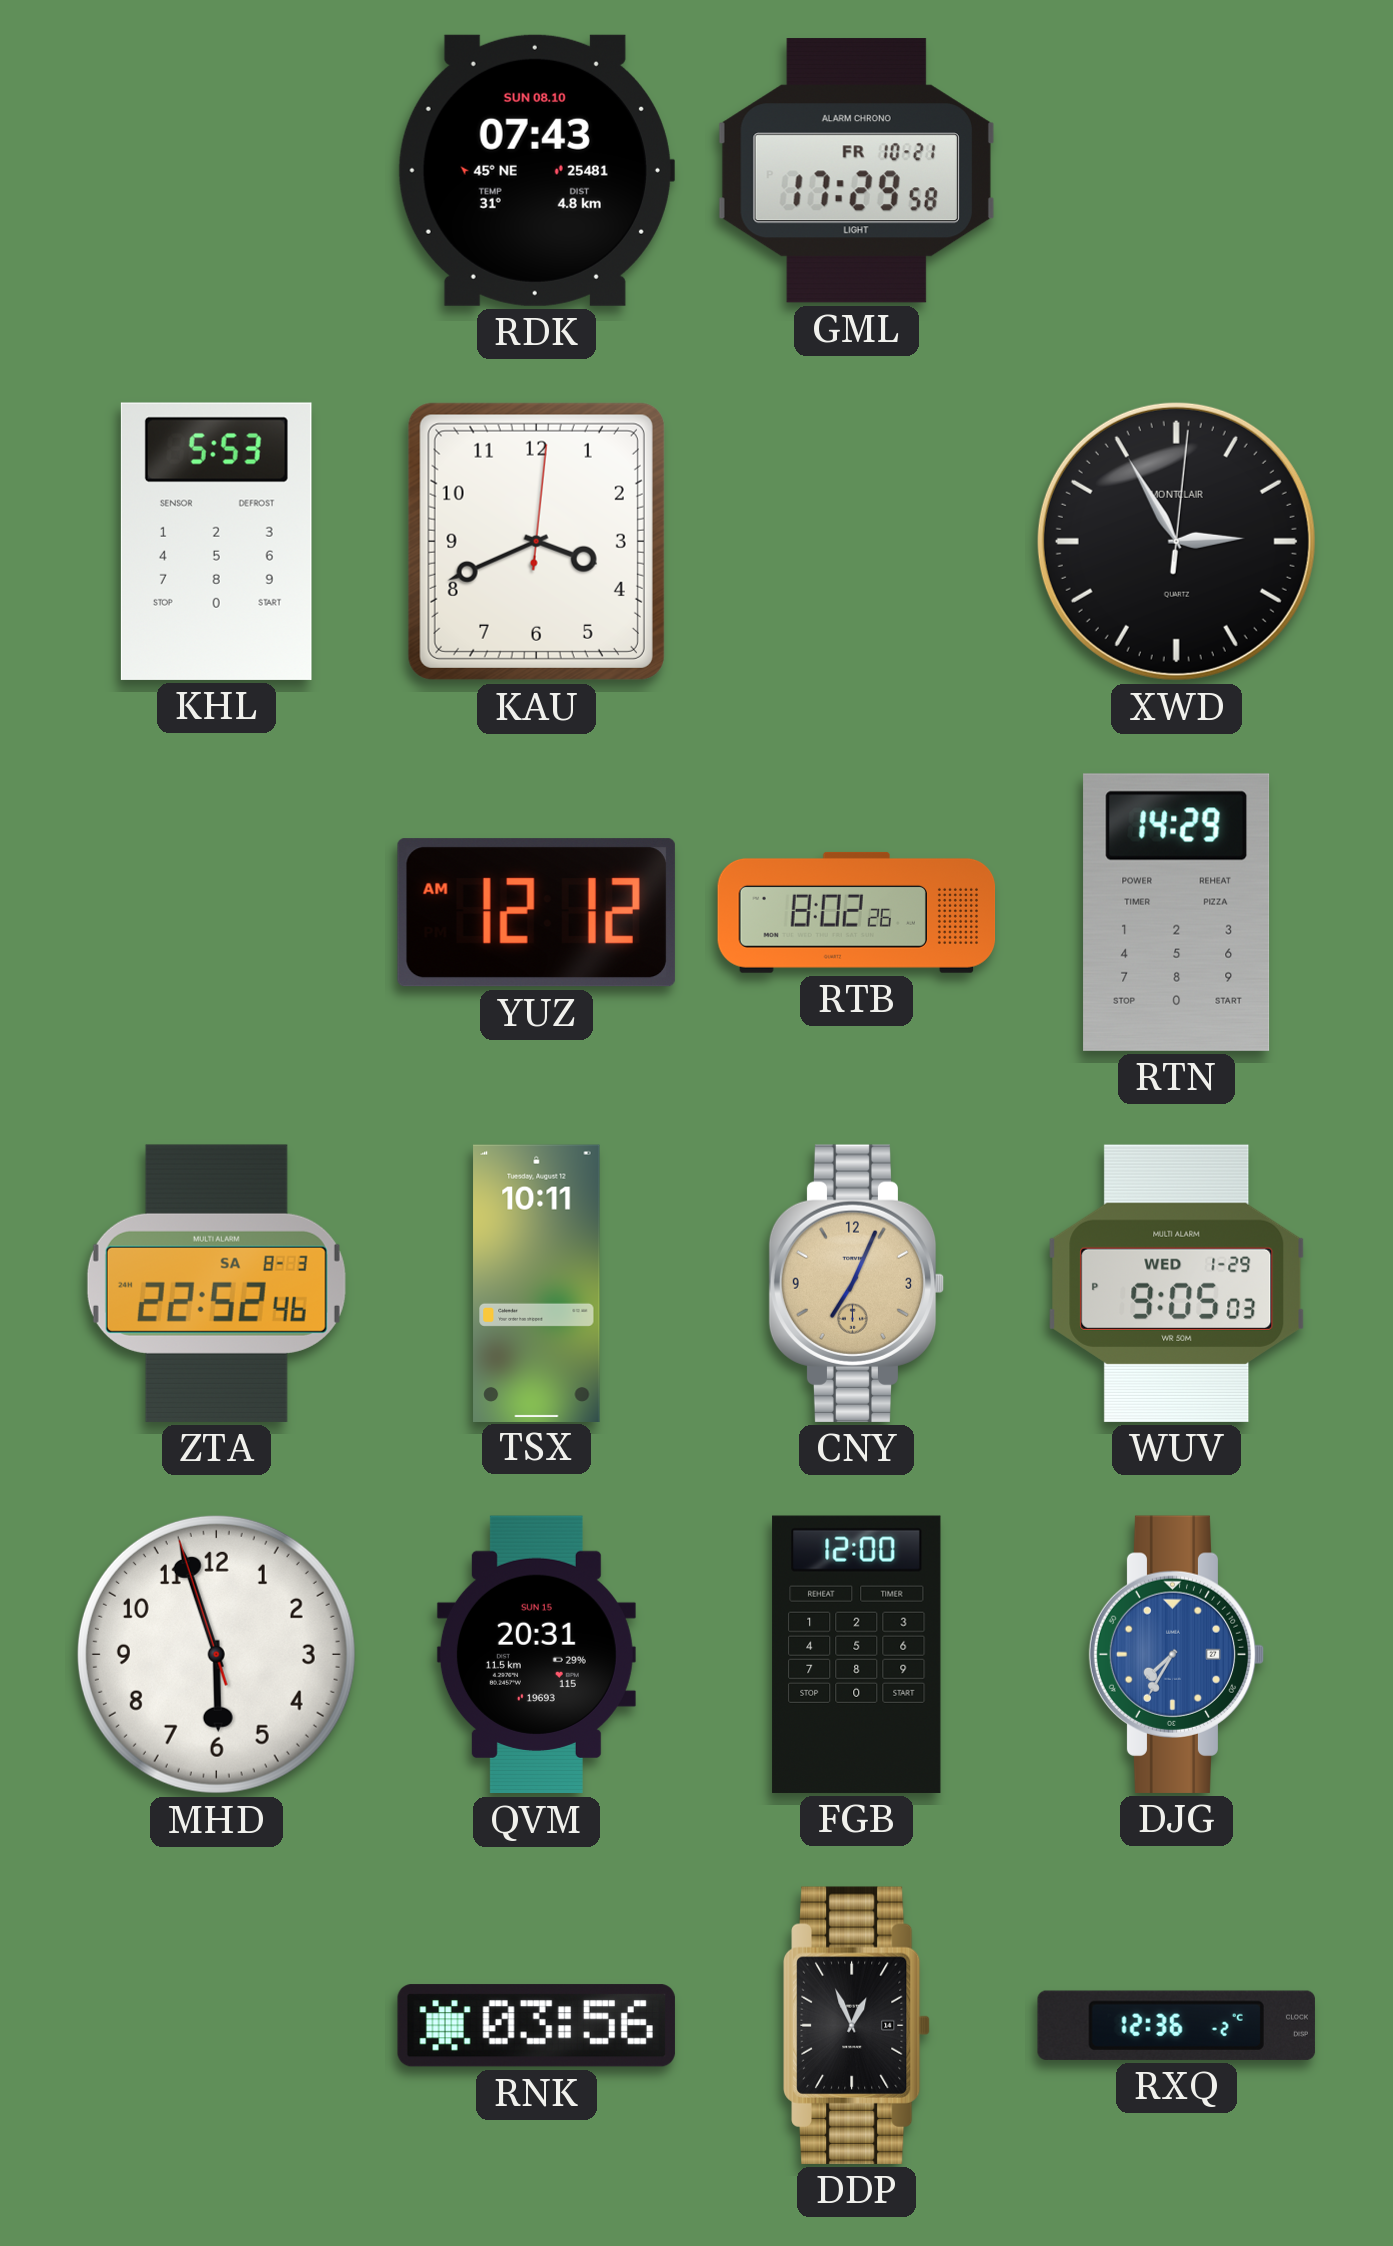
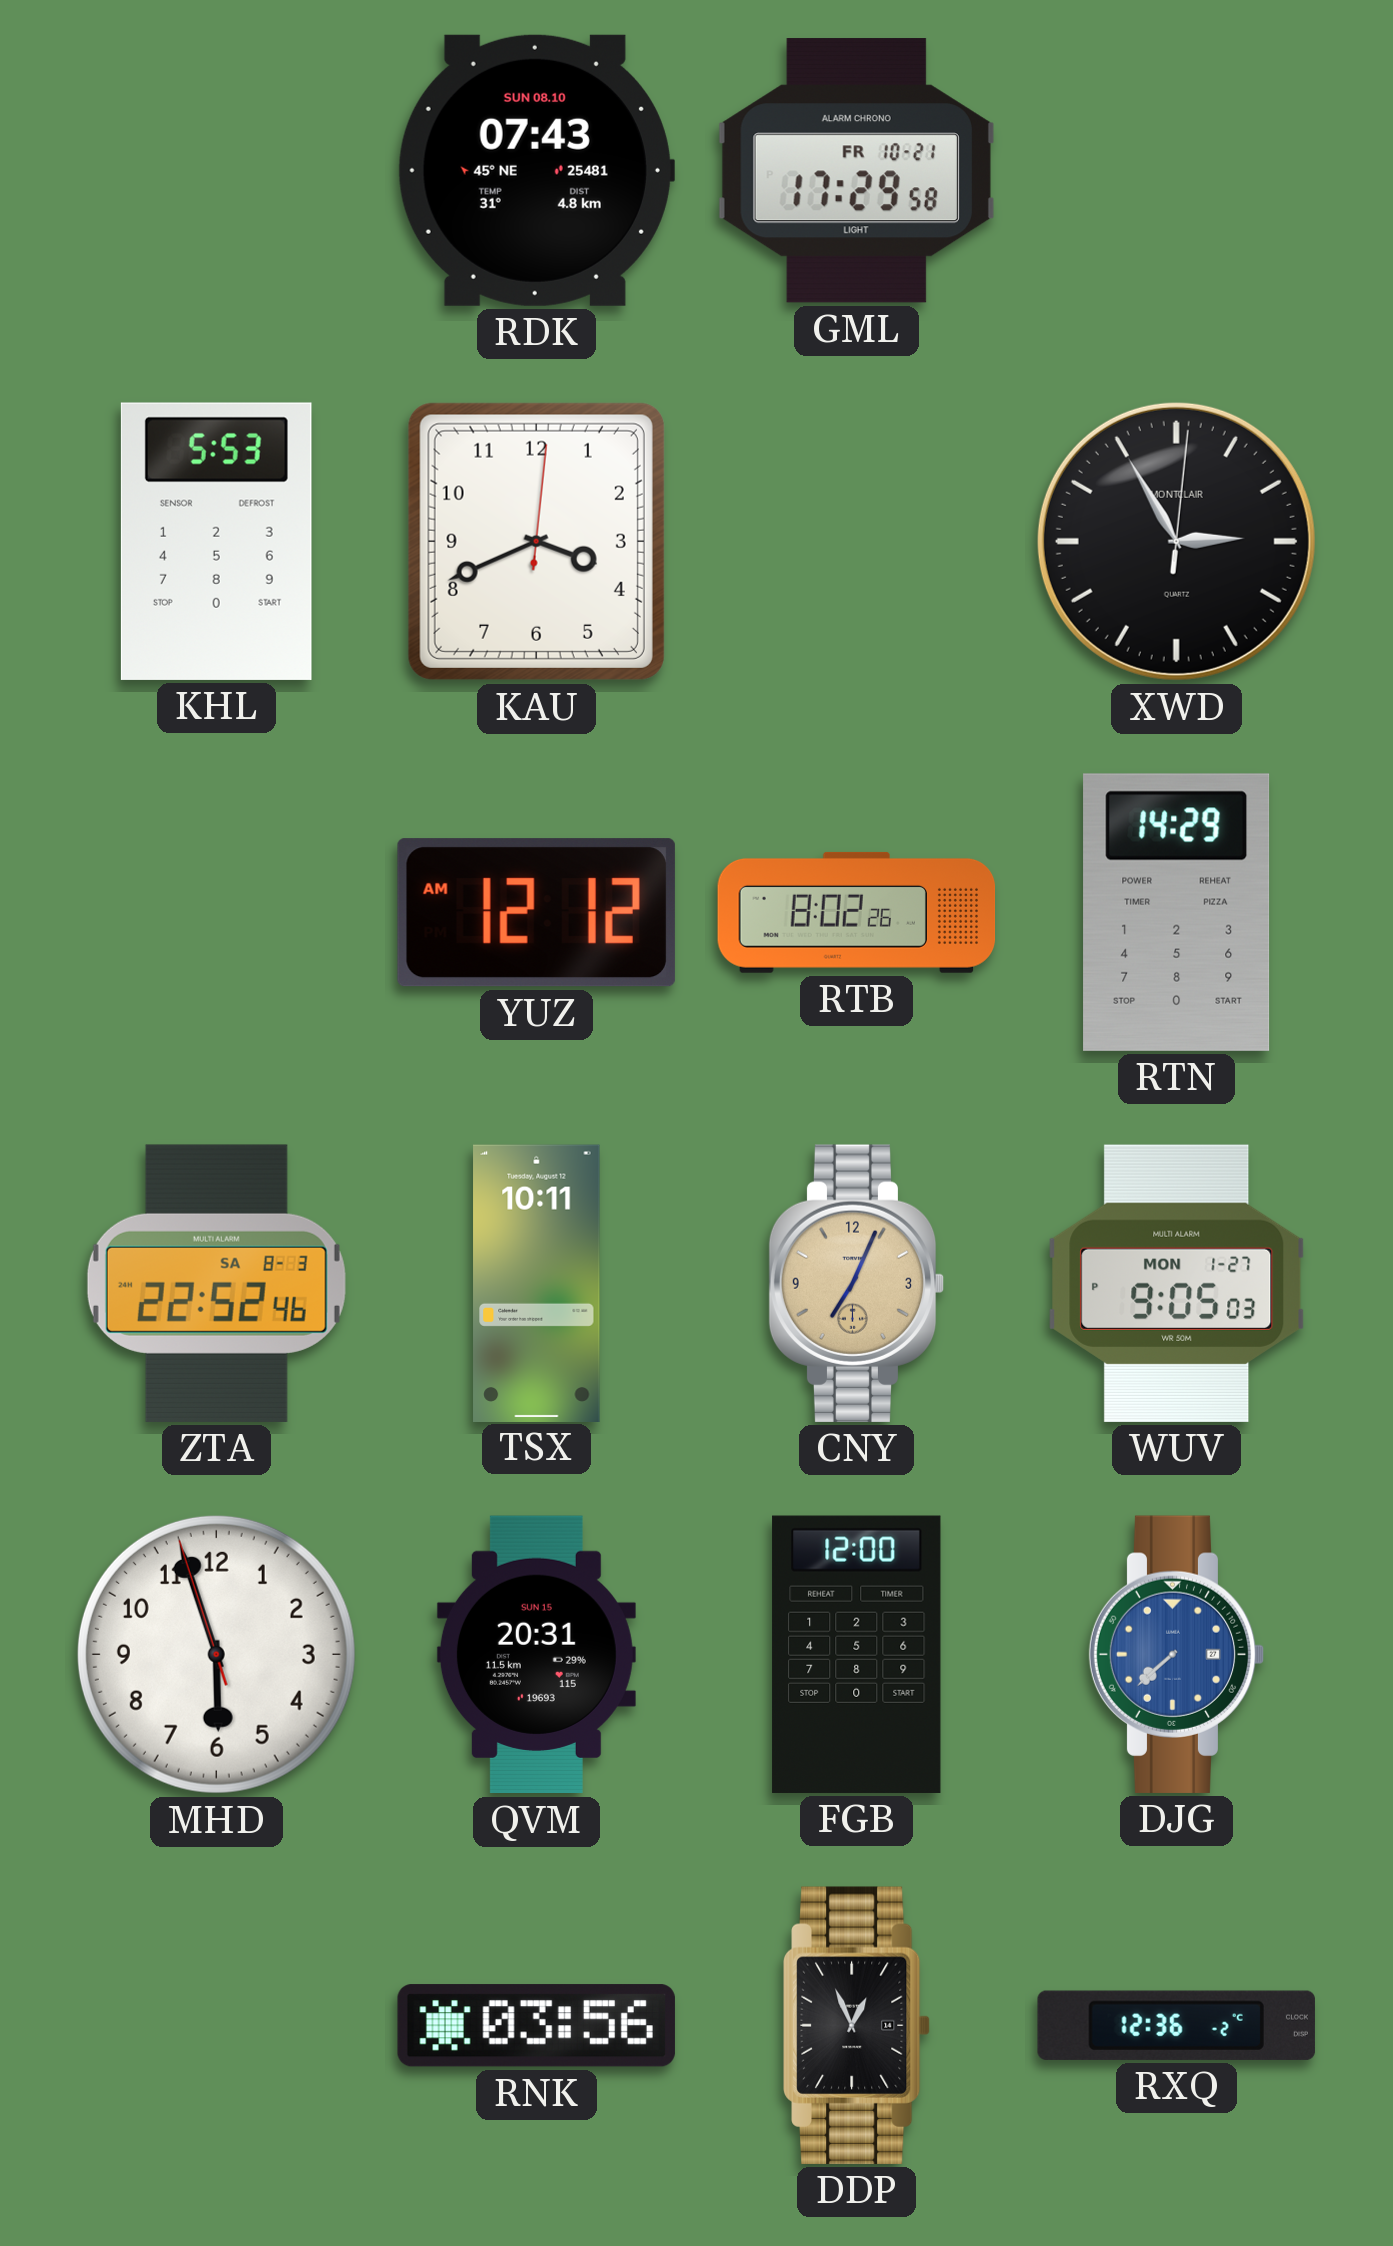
WUV date: WED 1-29 -> MON 1-27 (1177, 1283)
DJG: 7:35 -> 7:38 (1177, 1654)
